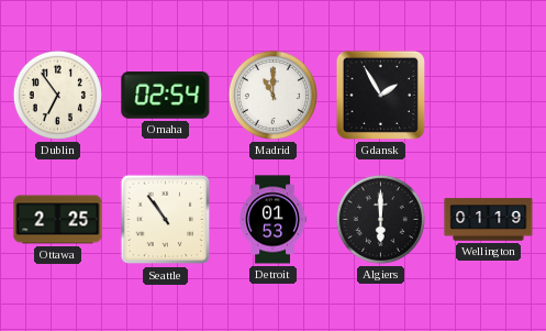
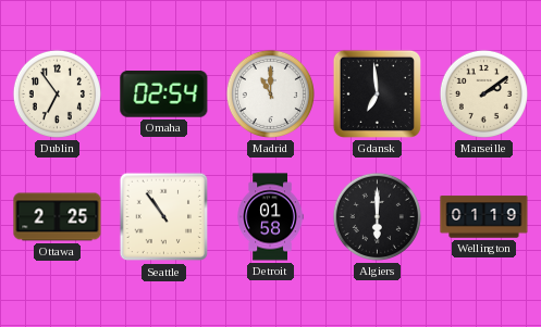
Gdansk: 1:55 -> 6:59 (377, 93)
Marseille: none -> 2:09 (483, 93)
Detroit: 01:53 -> 01:58 (270, 217)
